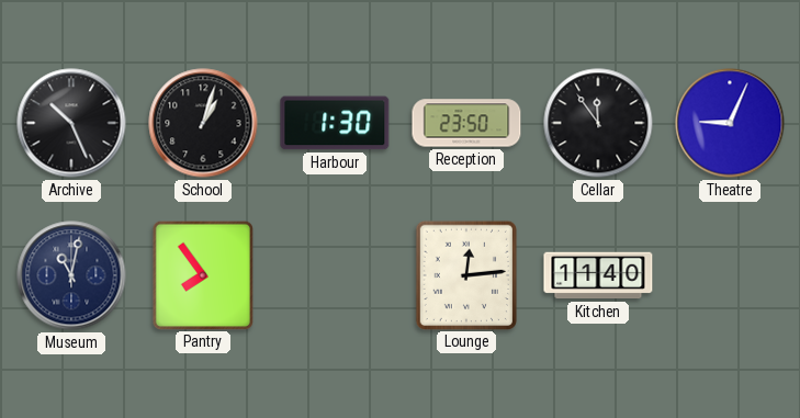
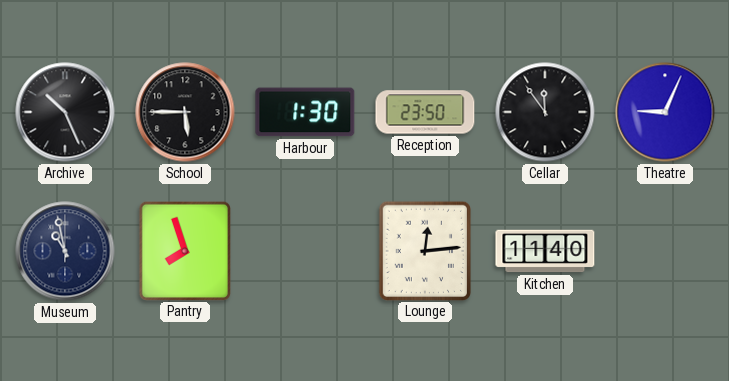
School: 1:03 -> 5:45 (185, 112)
Museum: 11:02 -> 10:58 (65, 251)
Pantry: 7:54 -> 7:57 (184, 250)
